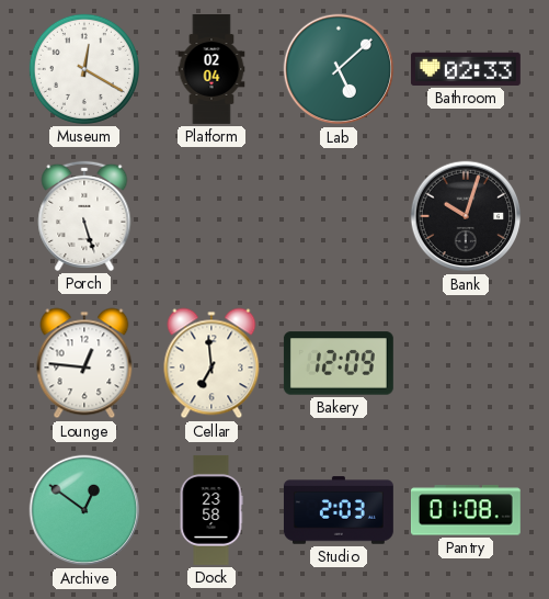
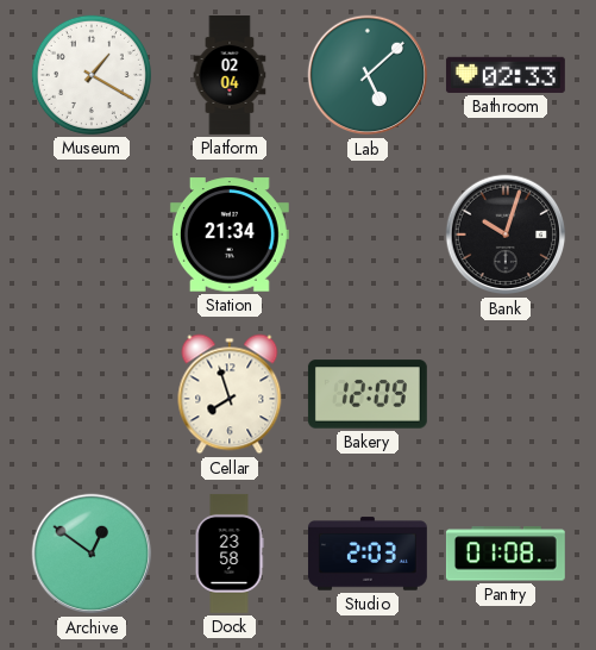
Museum: 12:20 -> 1:20 (92, 75)
Porch: 5:27 -> none (84, 216)
Station: none -> 21:34 (230, 235)
Lounge: 12:46 -> none (84, 363)
Cellar: 6:59 -> 7:57 (230, 394)
